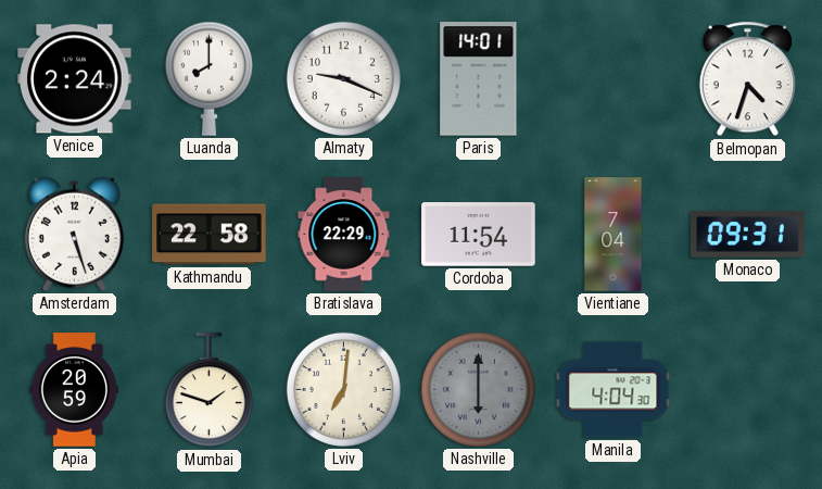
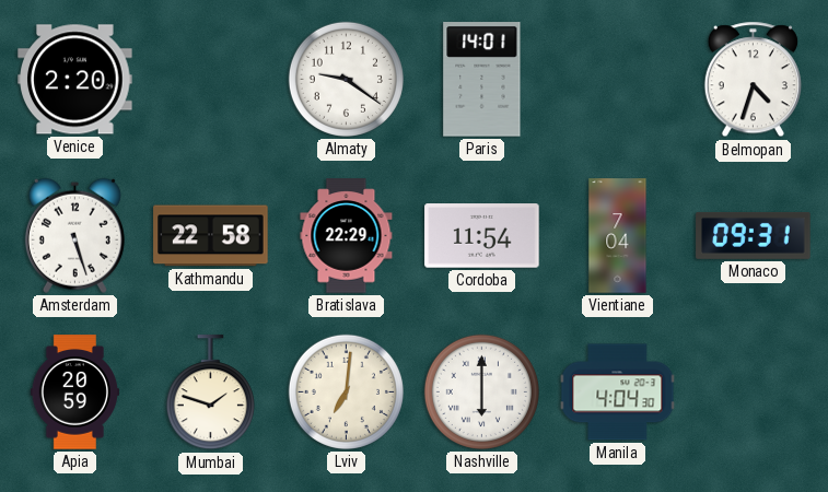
Venice: 2:24 -> 2:20 (75, 80)
Luanda: 8:00 -> none (208, 78)
Almaty: 9:19 -> 9:21 (346, 79)
Nashville dial: grey -> white (481, 391)
